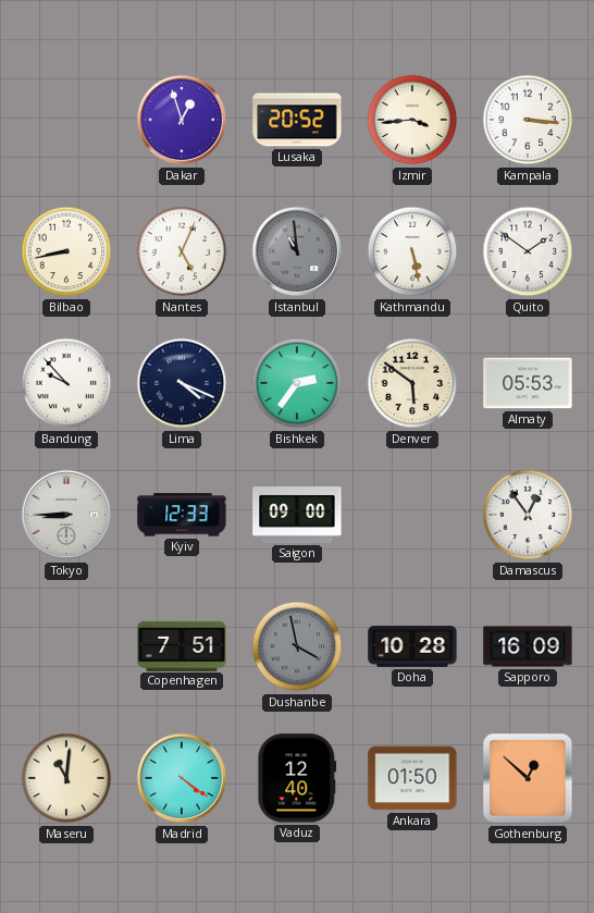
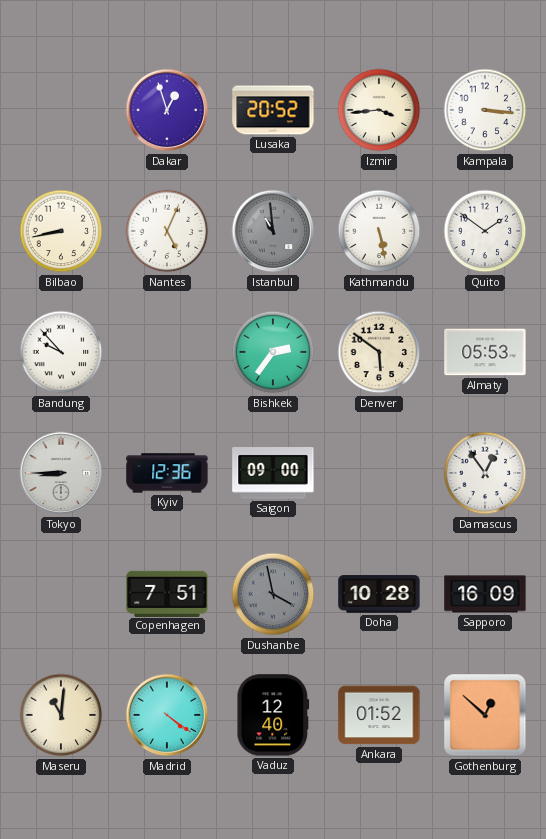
Lima: 4:19 -> none (182, 383)
Kyiv: 12:33 -> 12:36 (167, 473)
Ankara: 01:50 -> 01:52 (379, 715)
